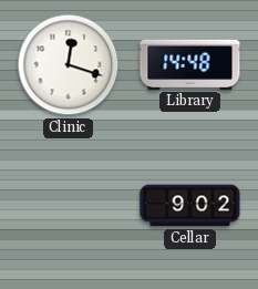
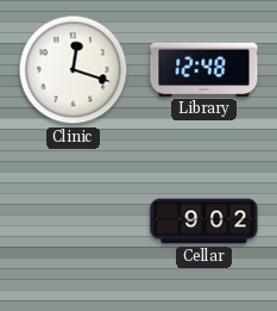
Library: 14:48 -> 12:48 (204, 69)
